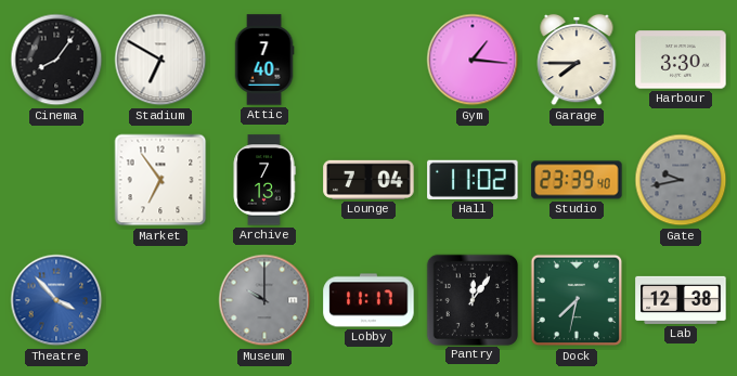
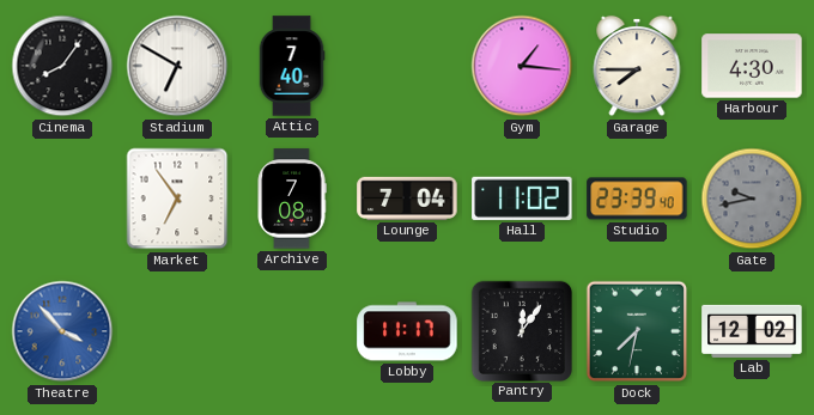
Harbour: 3:30 -> 4:30 (752, 66)
Archive: 7:13 -> 7:08 (292, 199)
Museum: 10:00 -> none (264, 300)
Lab: 12:38 -> 12:02 (752, 331)
